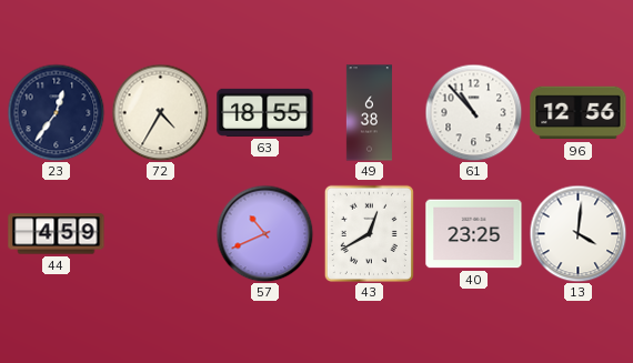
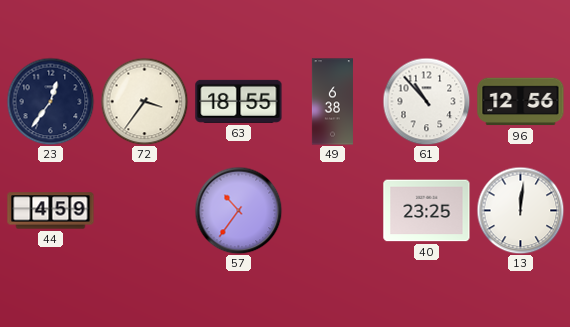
72: 4:35 -> 3:36 (144, 101)
57: 10:41 -> 10:36 (238, 210)
43: 12:40 -> none (369, 233)
13: 4:01 -> 12:01 (520, 210)
